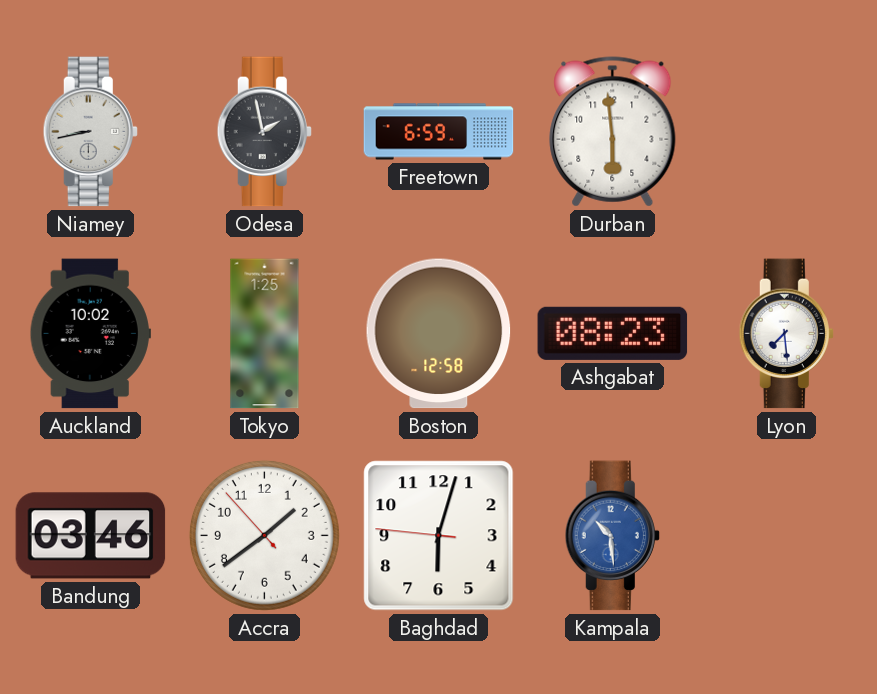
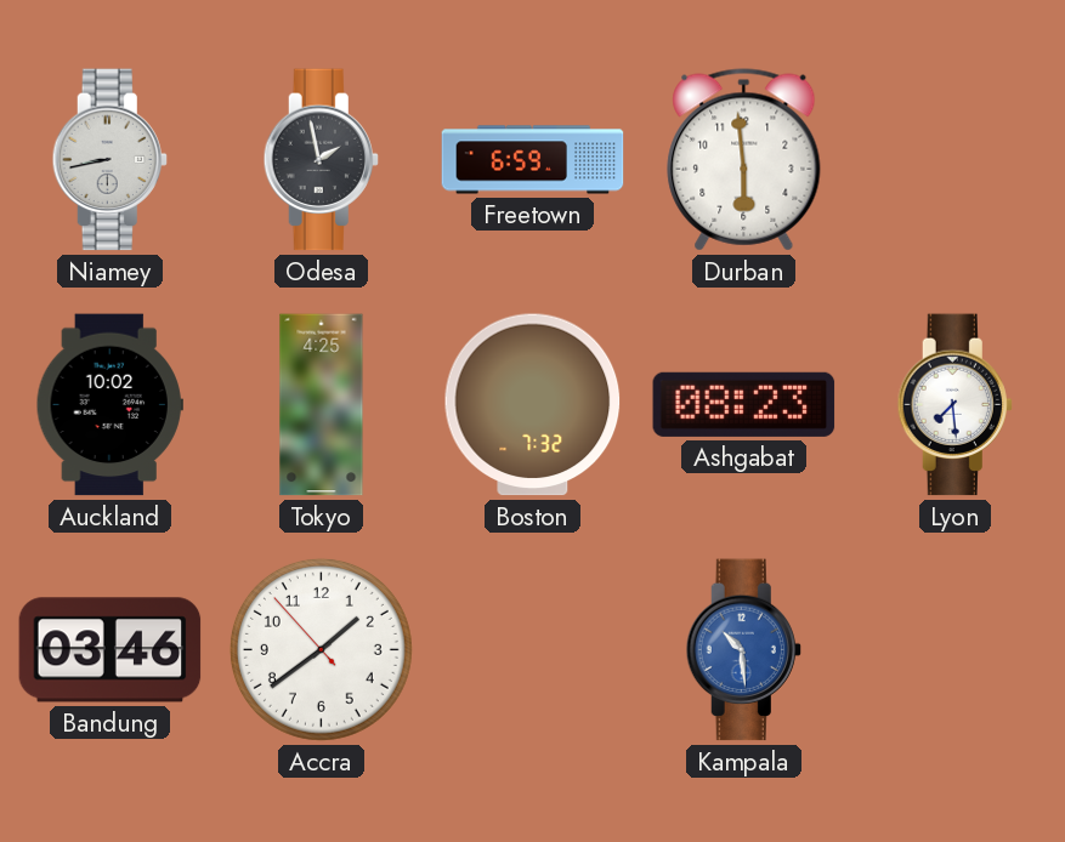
Tokyo: 1:25 -> 4:25 (322, 405)
Boston: 12:58 -> 7:32 (533, 405)
Baghdad: 6:02 -> none (439, 536)
